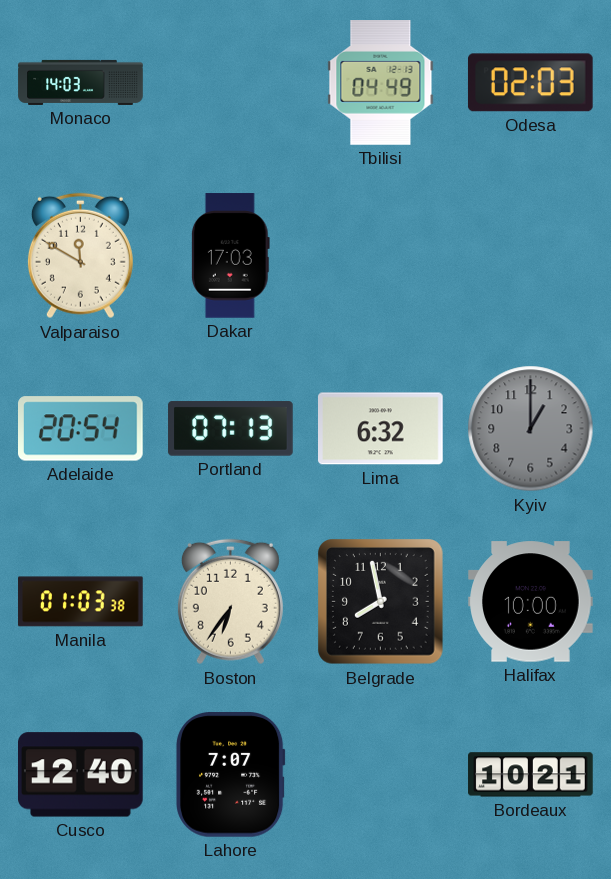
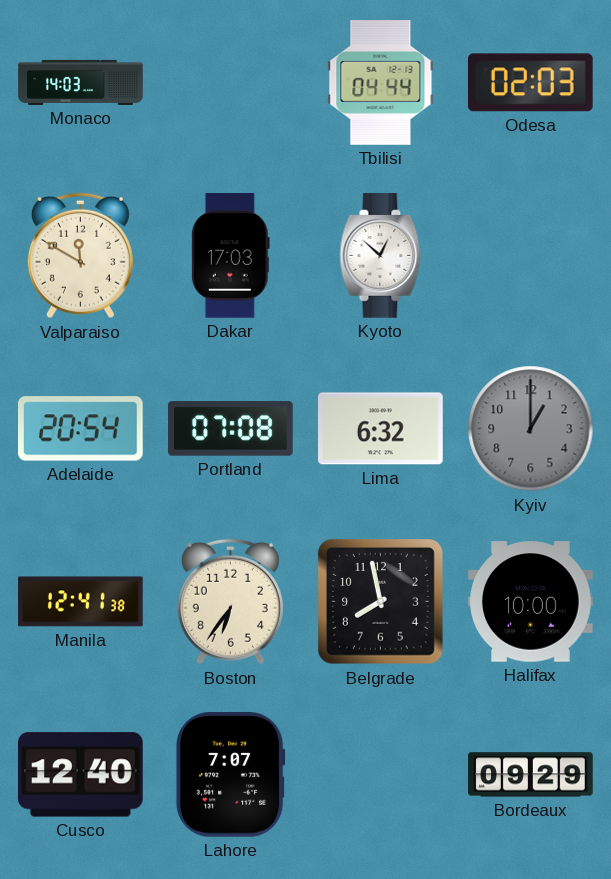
Tbilisi: 04:49 -> 04:44 (381, 83)
Kyoto: none -> 12:52 (381, 256)
Portland: 07:13 -> 07:08 (231, 429)
Manila: 01:03 -> 12:41 (81, 602)
Bordeaux: 10:21 -> 09:29 (531, 775)
